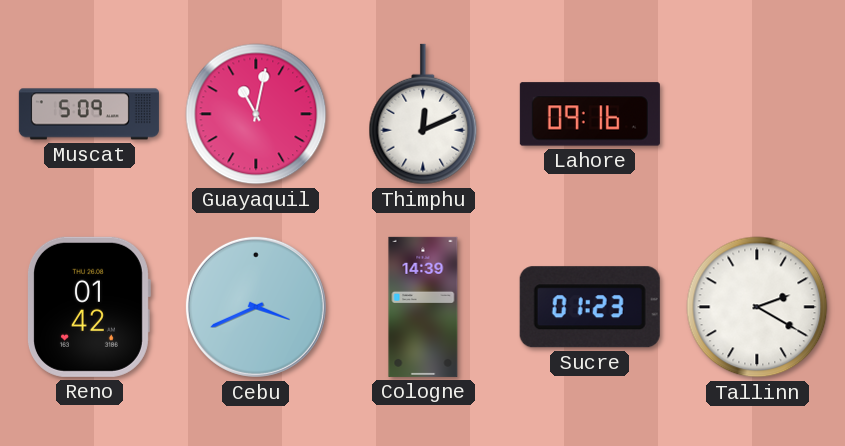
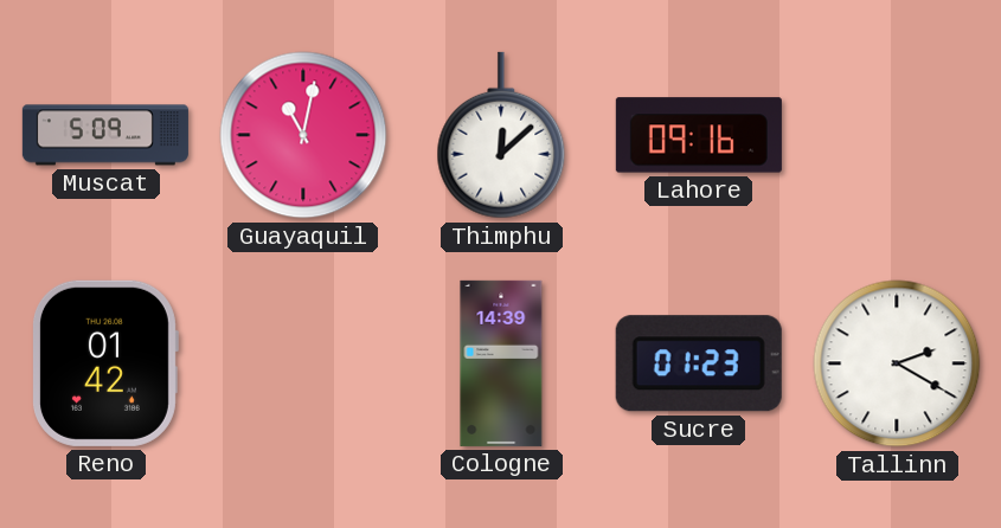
Thimphu: 12:11 -> 12:08 (501, 135)
Cebu: 3:41 -> none (256, 307)
